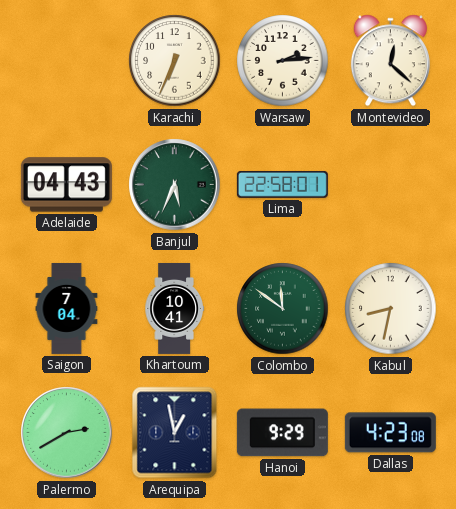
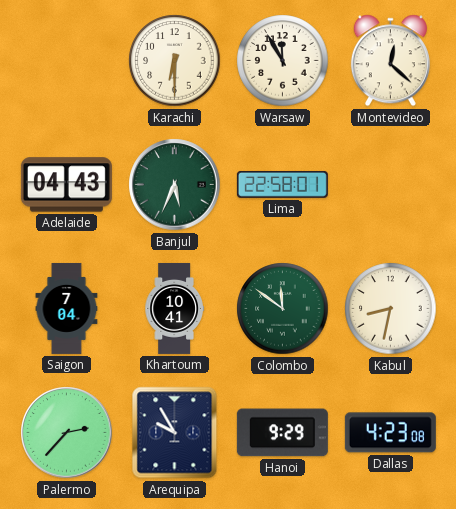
Karachi: 6:34 -> 6:30 (175, 61)
Warsaw: 2:14 -> 11:55 (283, 61)
Palermo: 2:40 -> 2:37 (67, 433)
Arequipa: 12:58 -> 9:55 (175, 433)
